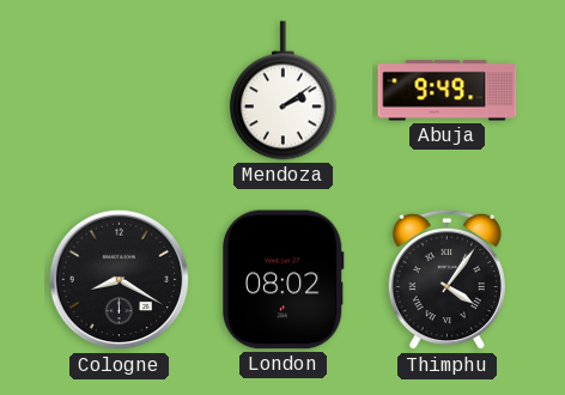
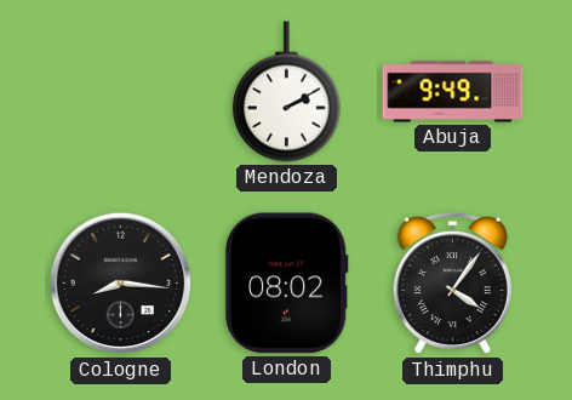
Mendoza: 2:09 -> 2:10 (286, 92)
Cologne: 8:20 -> 8:16 (121, 284)
